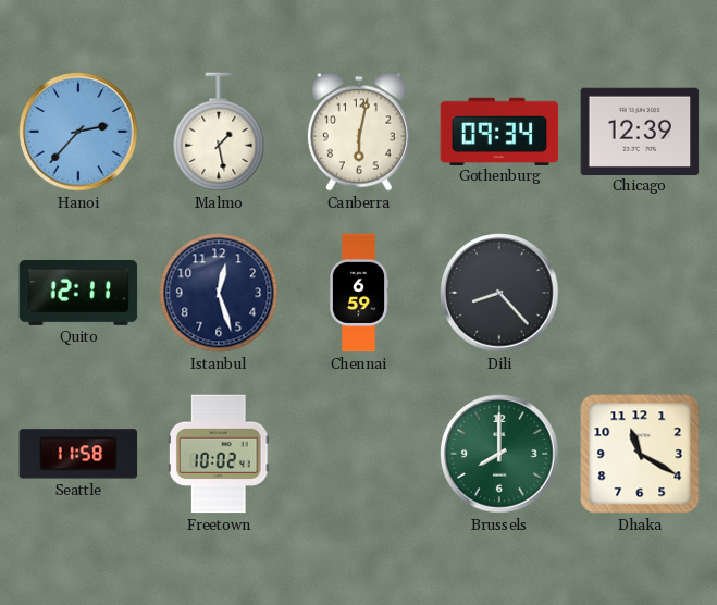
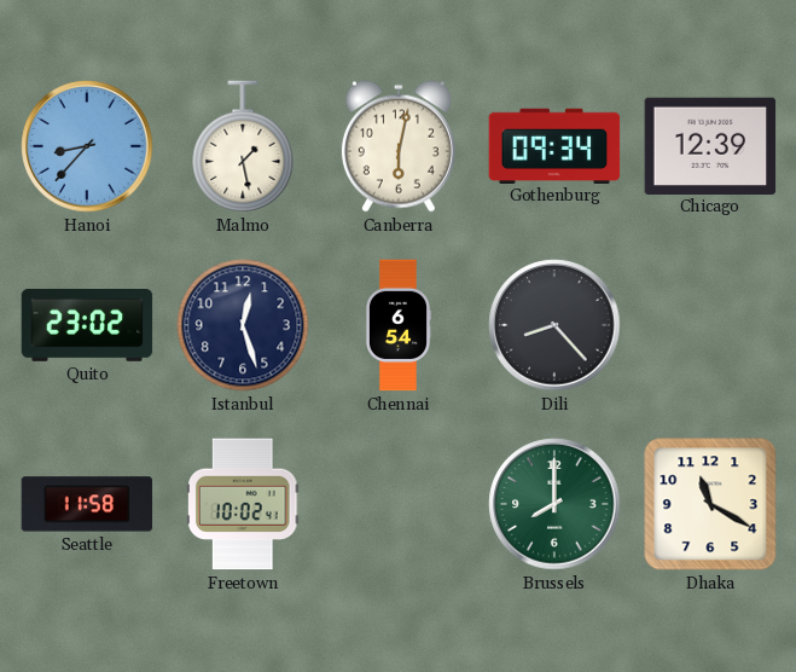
Hanoi: 2:37 -> 8:37 (87, 146)
Quito: 12:11 -> 23:02 (87, 326)
Chennai: 6:59 -> 6:54 (397, 325)
